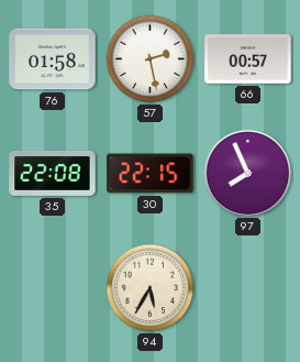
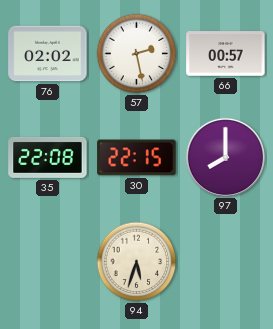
76: 01:58 -> 02:02 (48, 54)
97: 7:56 -> 8:00 (225, 157)
94: 5:35 -> 5:33 (137, 262)
